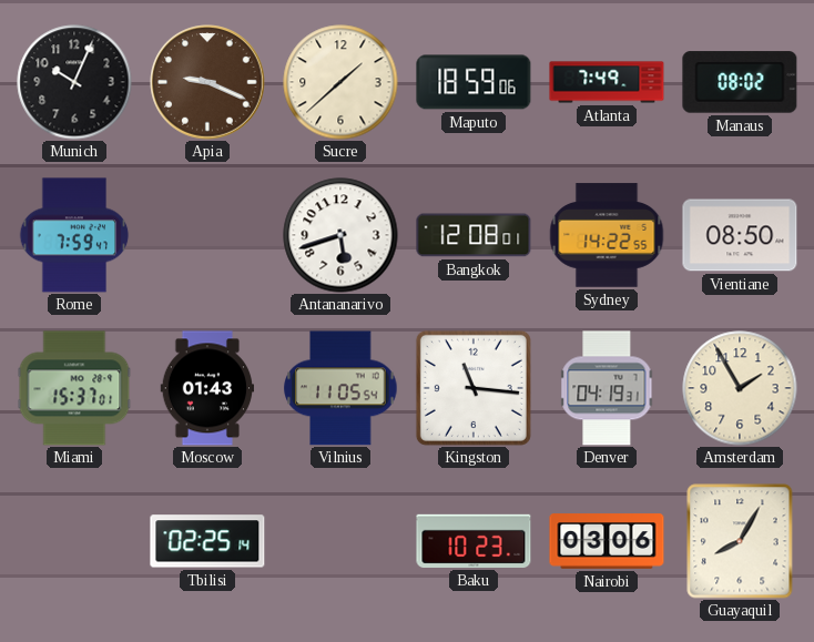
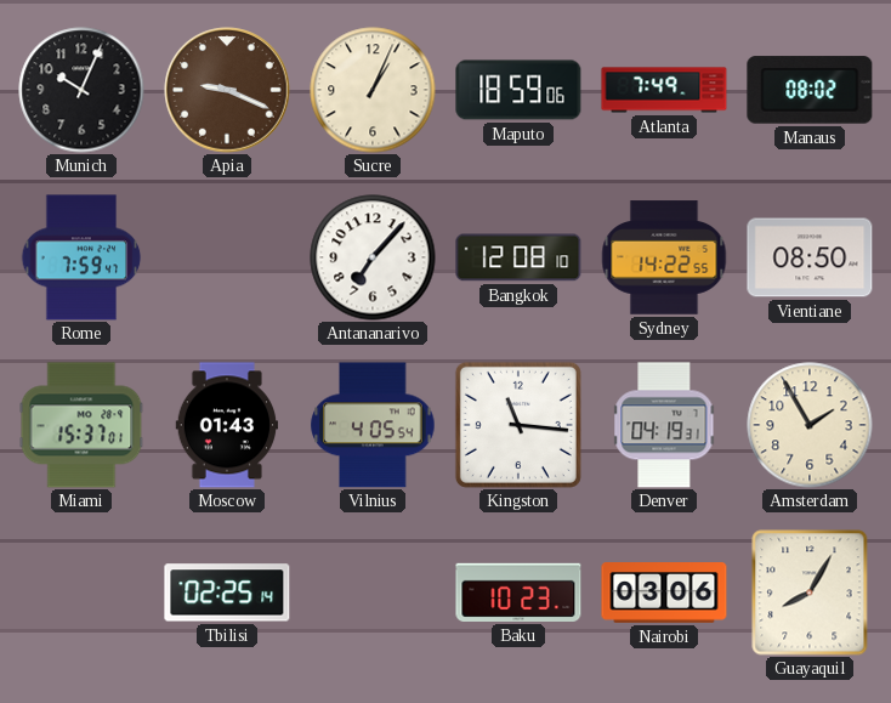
Sucre: 1:38 -> 1:04 (373, 90)
Antananarivo: 5:42 -> 7:07 (373, 257)
Bangkok: 12:08:01 -> 12:08:10 (518, 257)
Vilnius: 11:05 -> 4:05 (373, 425)
